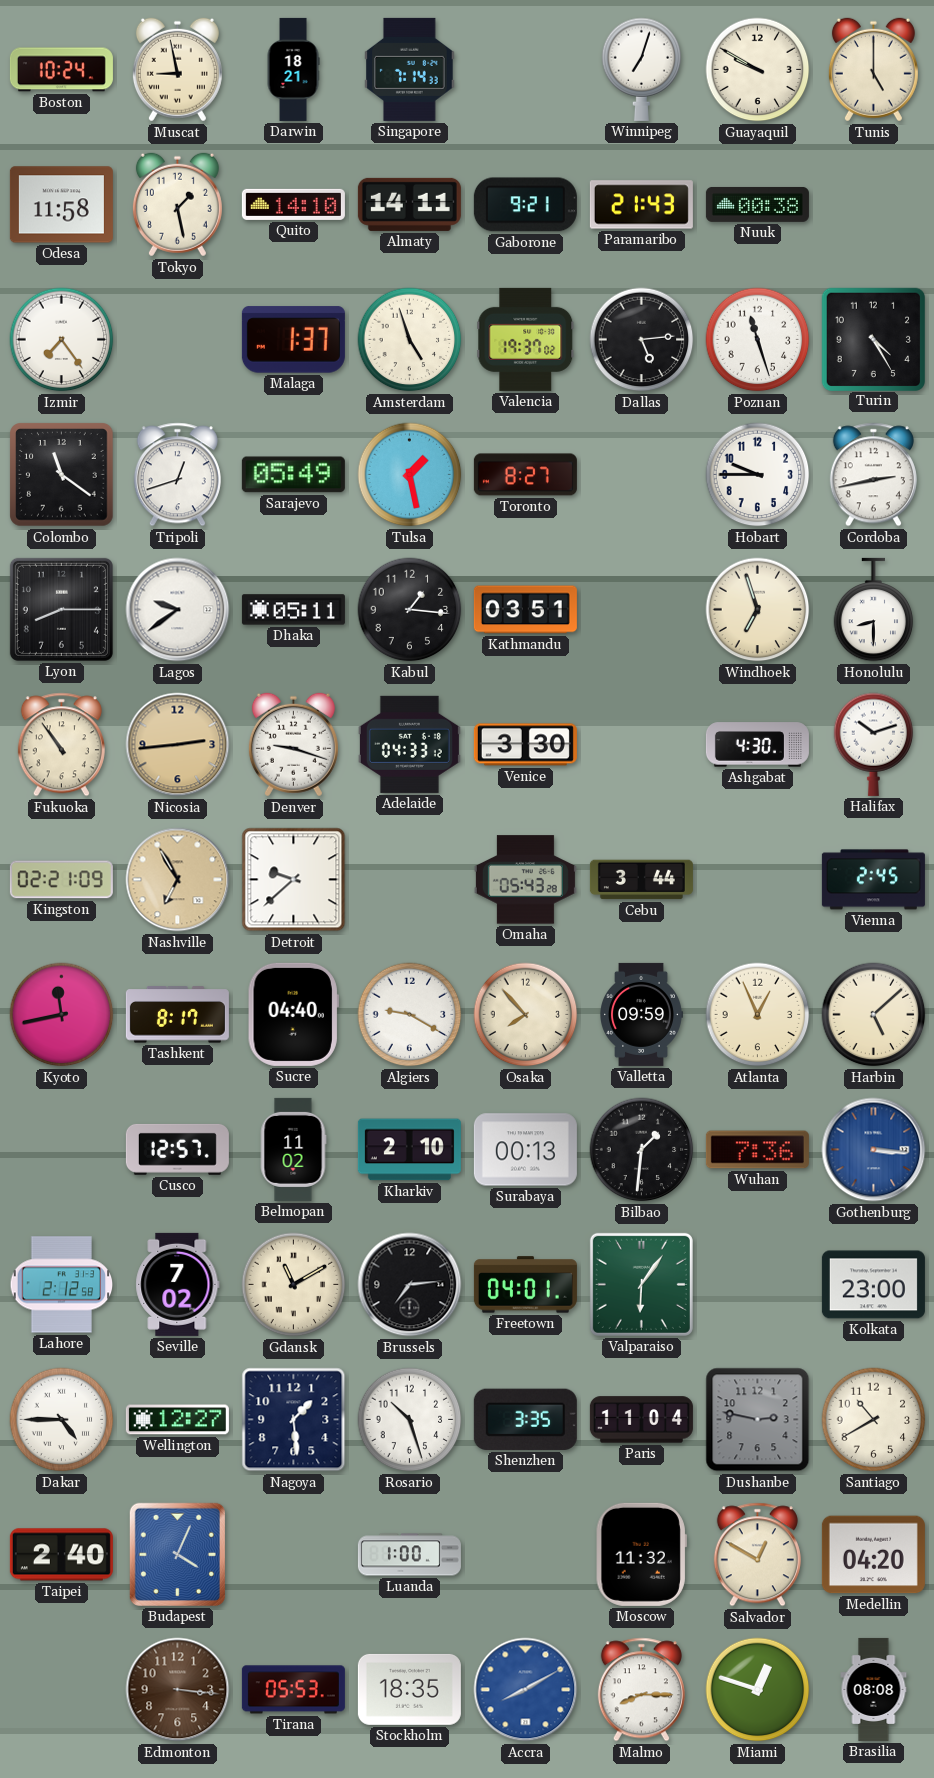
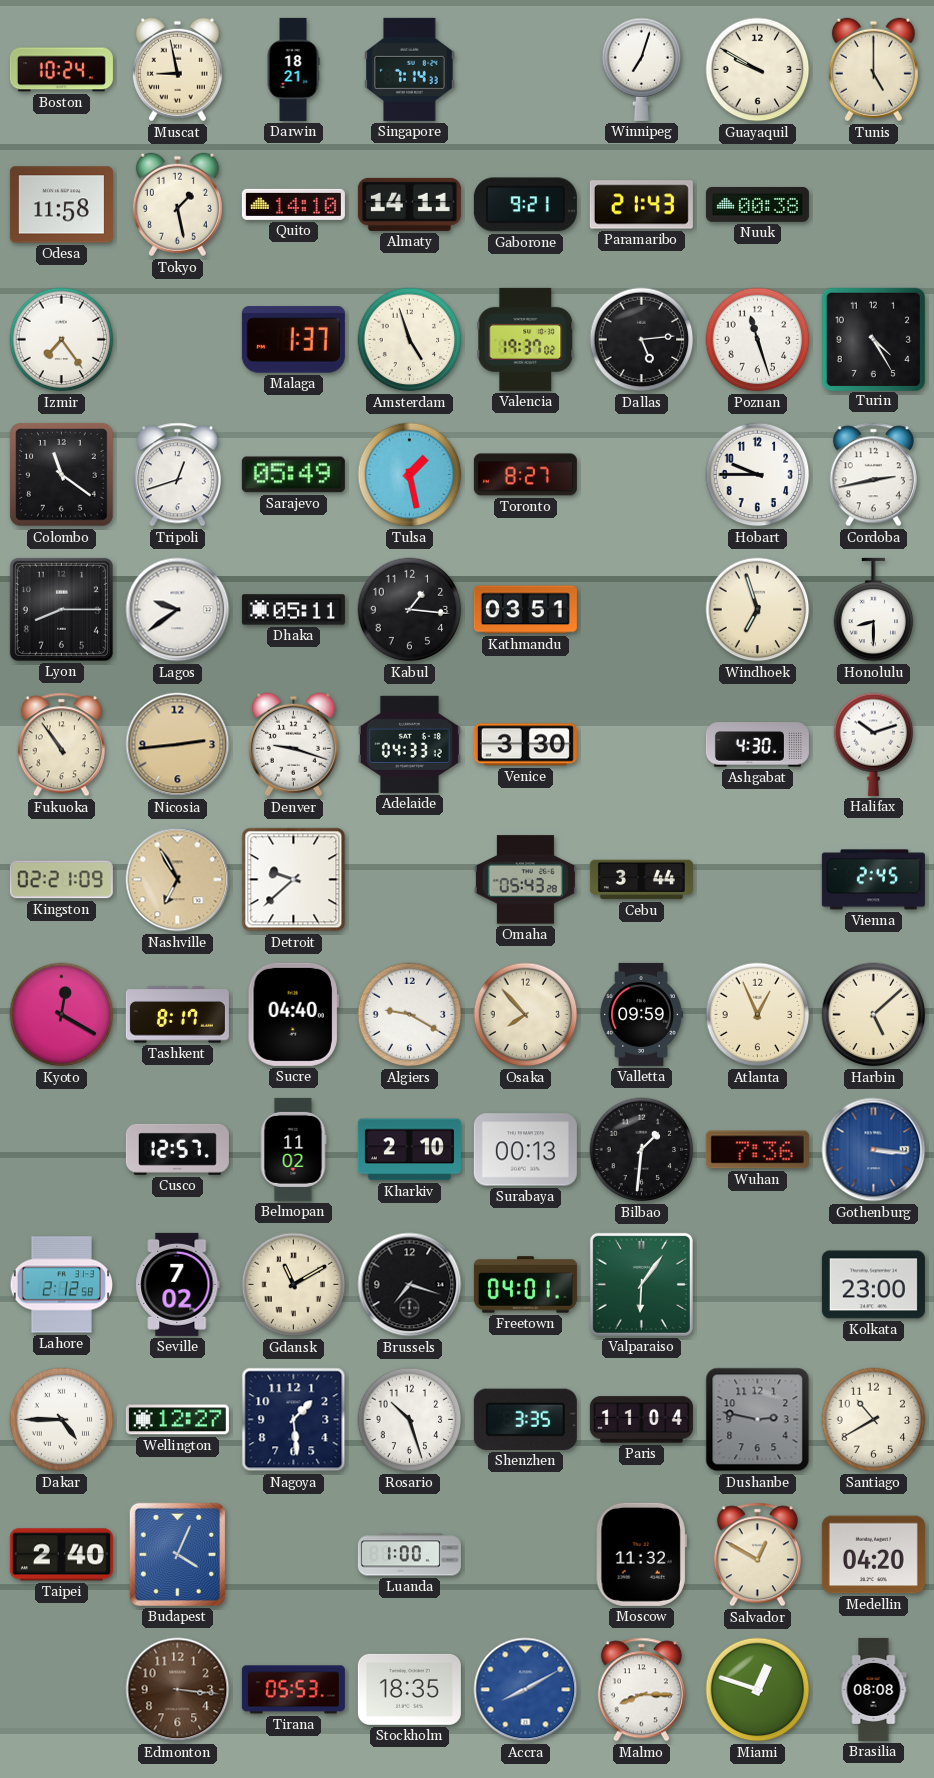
Kyoto: 11:43 -> 12:20 (62, 1015)
Brussels: 7:14 -> 7:18 (410, 1285)
